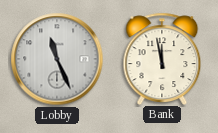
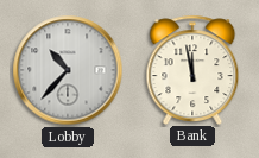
Lobby: 11:26 -> 10:37 (68, 70)
